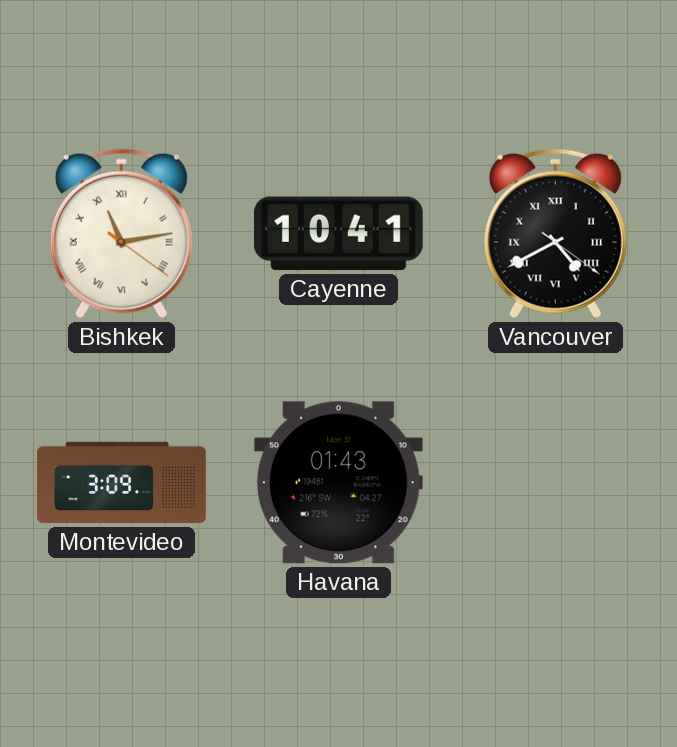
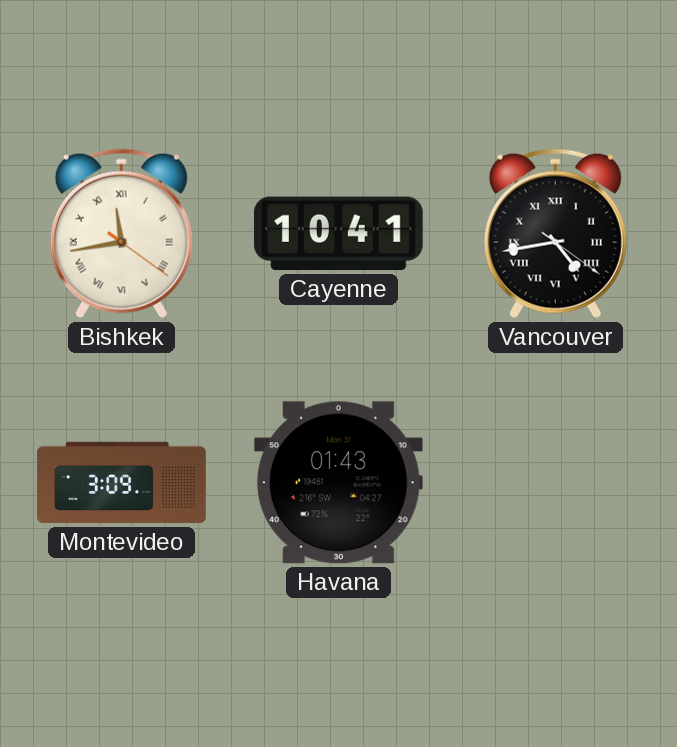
Bishkek: 11:13 -> 11:43 (121, 234)
Vancouver: 4:40 -> 4:43 (555, 234)
